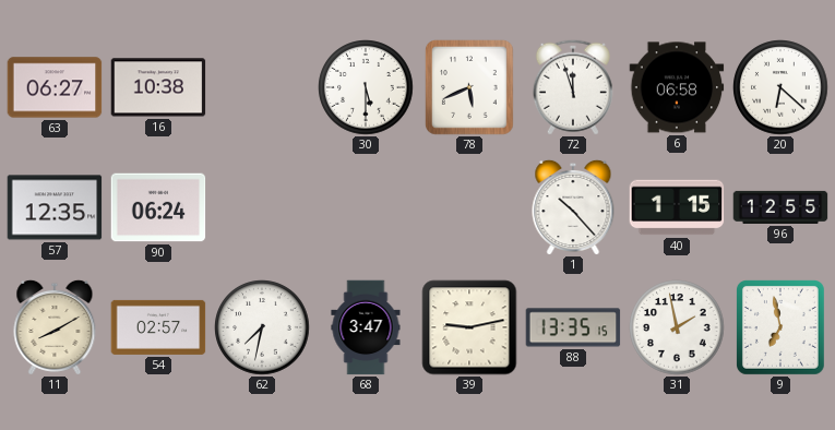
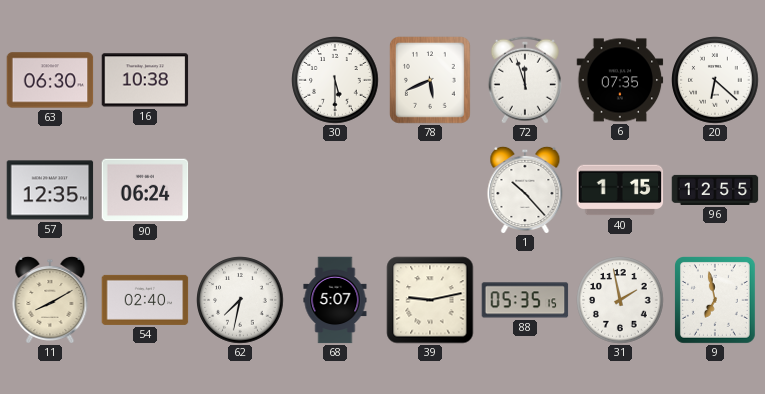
63: 06:27 -> 06:30 (50, 80)
6: 06:58 -> 07:35 (620, 80)
54: 02:57 -> 02:40 (145, 300)
68: 3:47 -> 5:07 (335, 300)
88: 13:35 -> 05:35 (525, 300)
